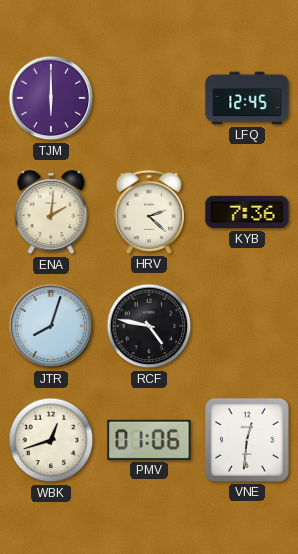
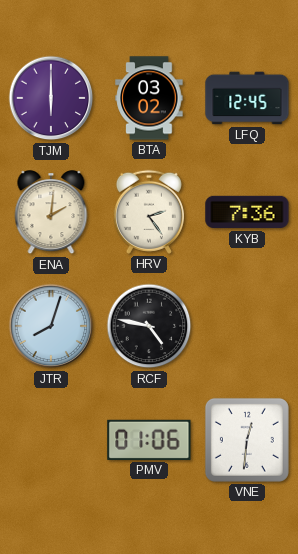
BTA: none -> 03:02 (149, 98)
HRV: 2:22 -> 2:24 (149, 212)
WBK: 12:42 -> none (51, 440)
